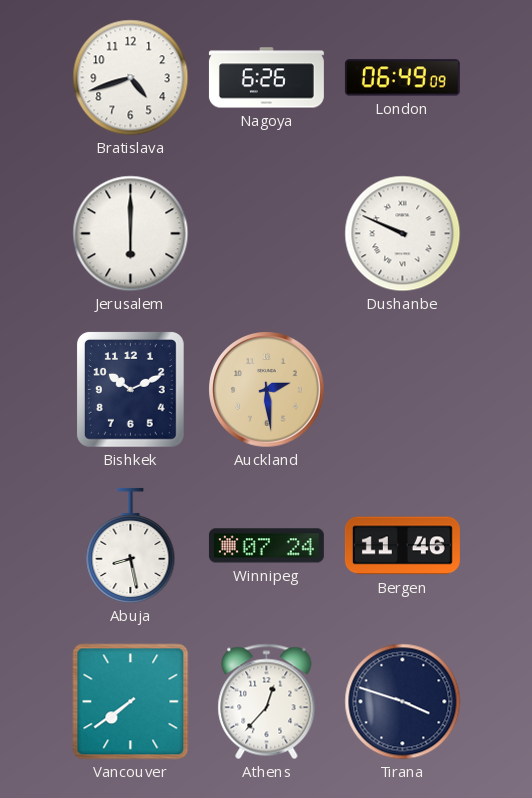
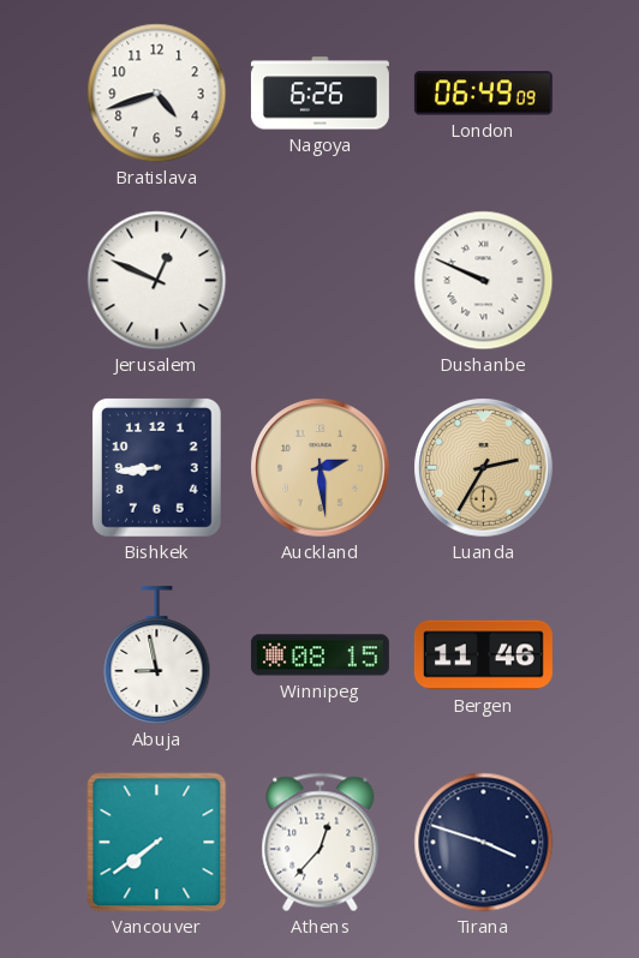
Jerusalem: 6:00 -> 12:49 (157, 281)
Bishkek: 10:11 -> 8:44 (156, 467)
Luanda: none -> 2:35 (484, 468)
Abuja: 8:28 -> 8:58 (157, 654)
Winnipeg: 07:24 -> 08:15 (319, 655)
